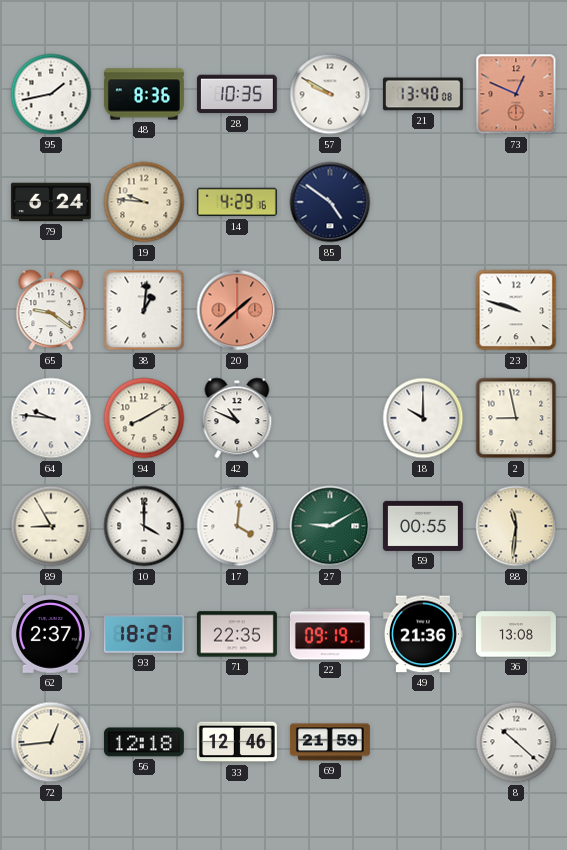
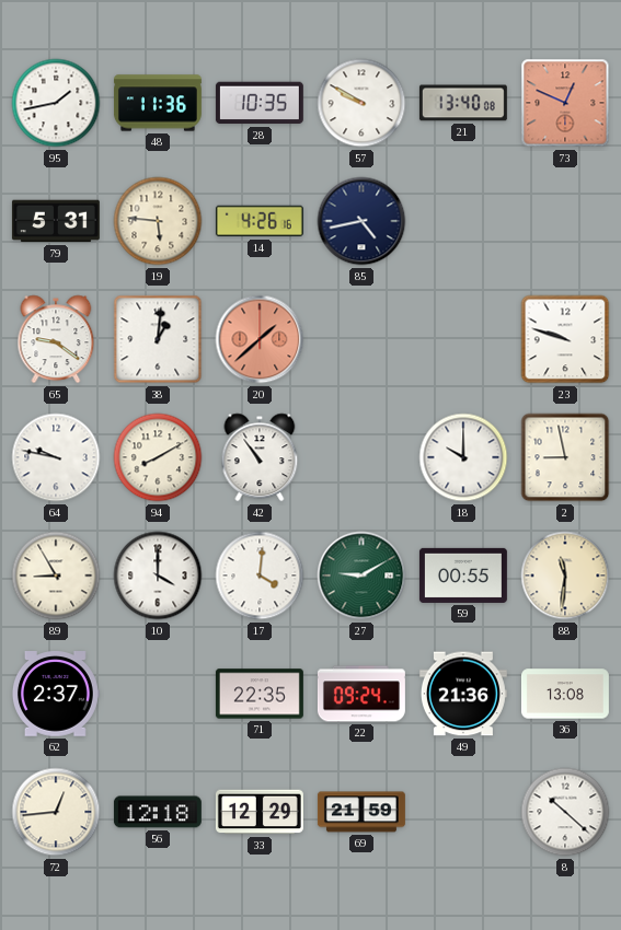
48: 8:36 -> 11:36 (158, 103)
79: 6:24 -> 5:31 (56, 221)
19: 9:46 -> 5:46 (158, 221)
14: 4:29 -> 4:26 (260, 221)
85: 4:51 -> 4:43 (361, 221)
64: 9:46 -> 9:47 (56, 457)
42: 10:49 -> 10:54 (260, 457)
93: 18:27 -> none (144, 634)
22: 09:19 -> 09:24 (361, 694)
33: 12:46 -> 12:29 (260, 812)
